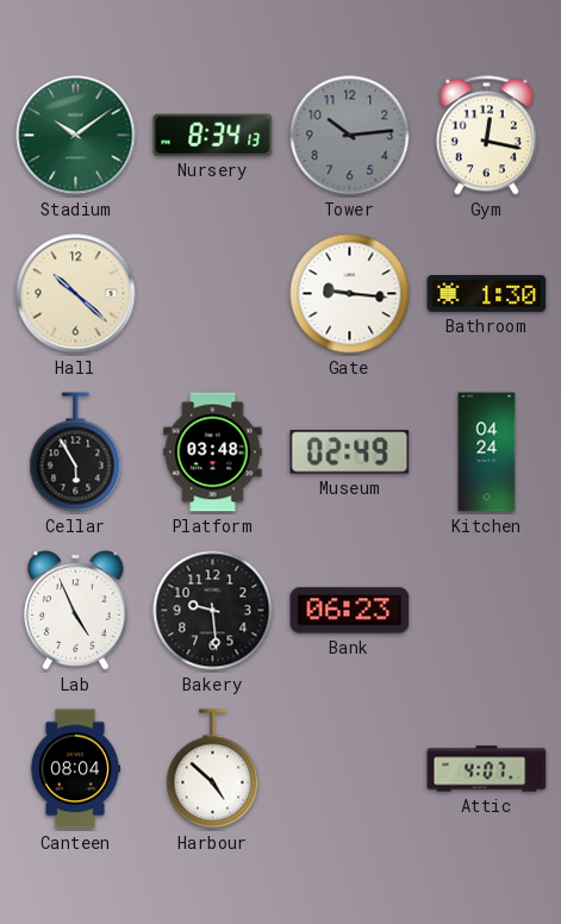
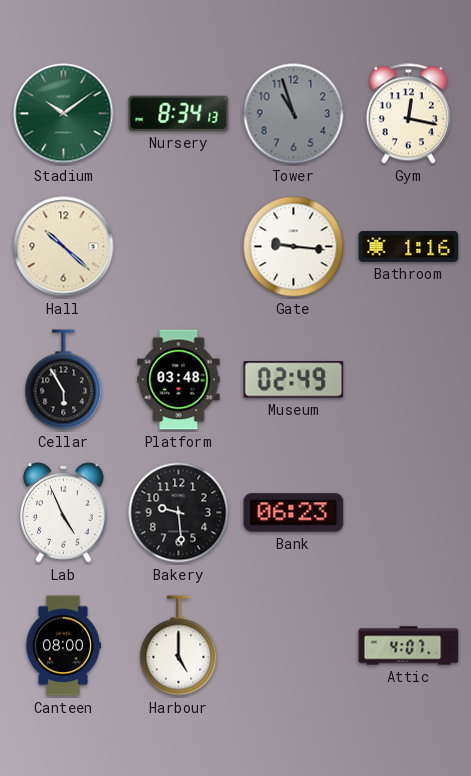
Tower: 10:14 -> 10:57 (294, 114)
Bathroom: 1:30 -> 1:16 (409, 246)
Kitchen: 04:24 -> none (487, 452)
Canteen: 08:04 -> 08:00 (63, 646)
Harbour: 4:52 -> 5:00 (179, 646)
